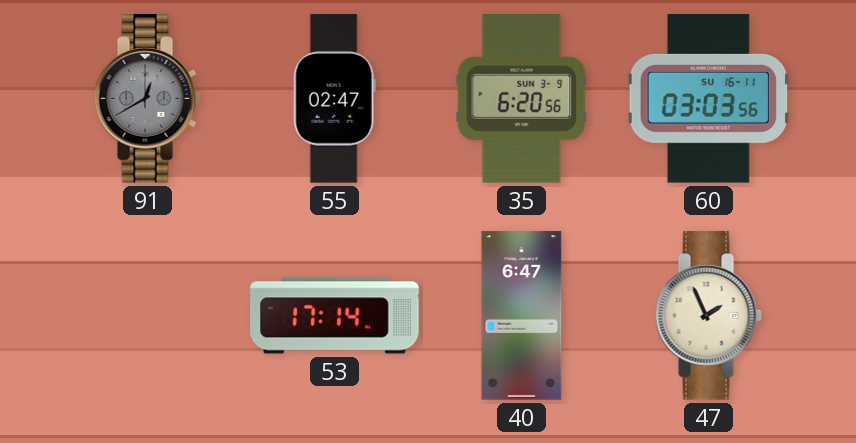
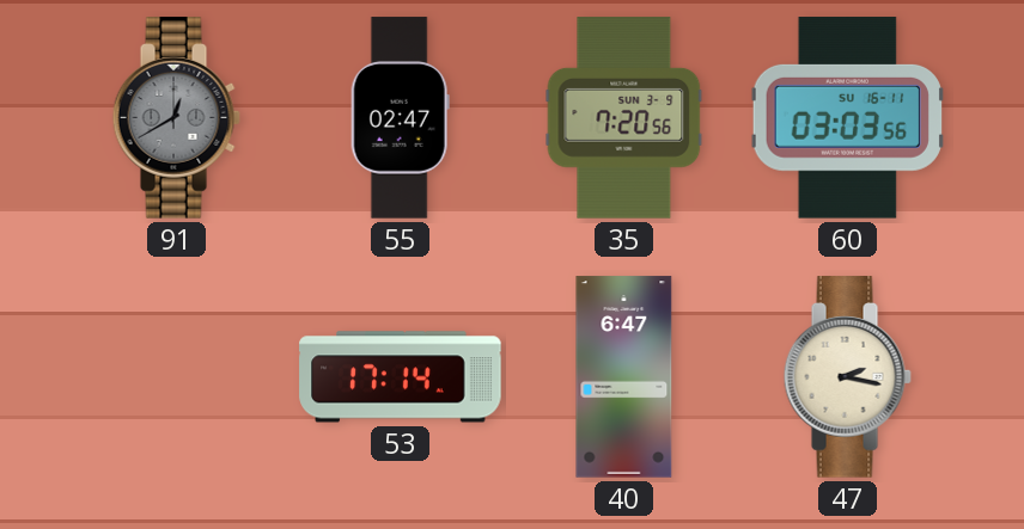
35: 6:20 -> 7:20 (624, 118)
47: 1:56 -> 2:17 (847, 377)
